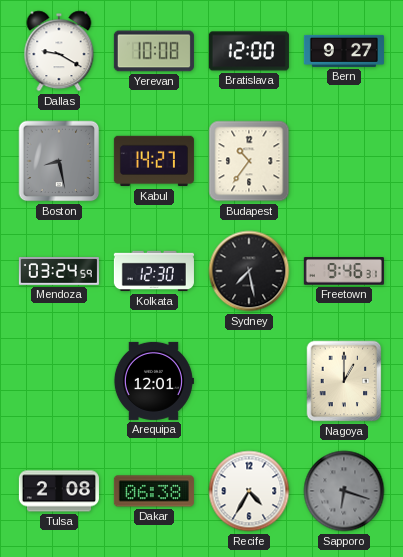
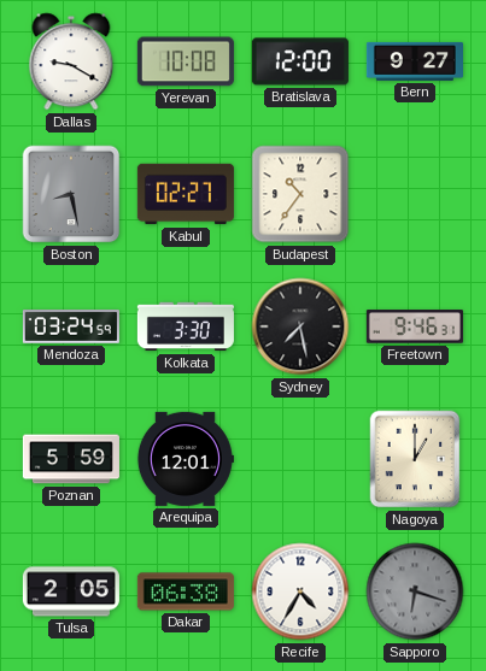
Kabul: 14:27 -> 02:27 (186, 194)
Kolkata: 12:30 -> 3:30 (186, 326)
Poznan: none -> 5:59 (71, 459)
Tulsa: 2:08 -> 2:05 (71, 591)
